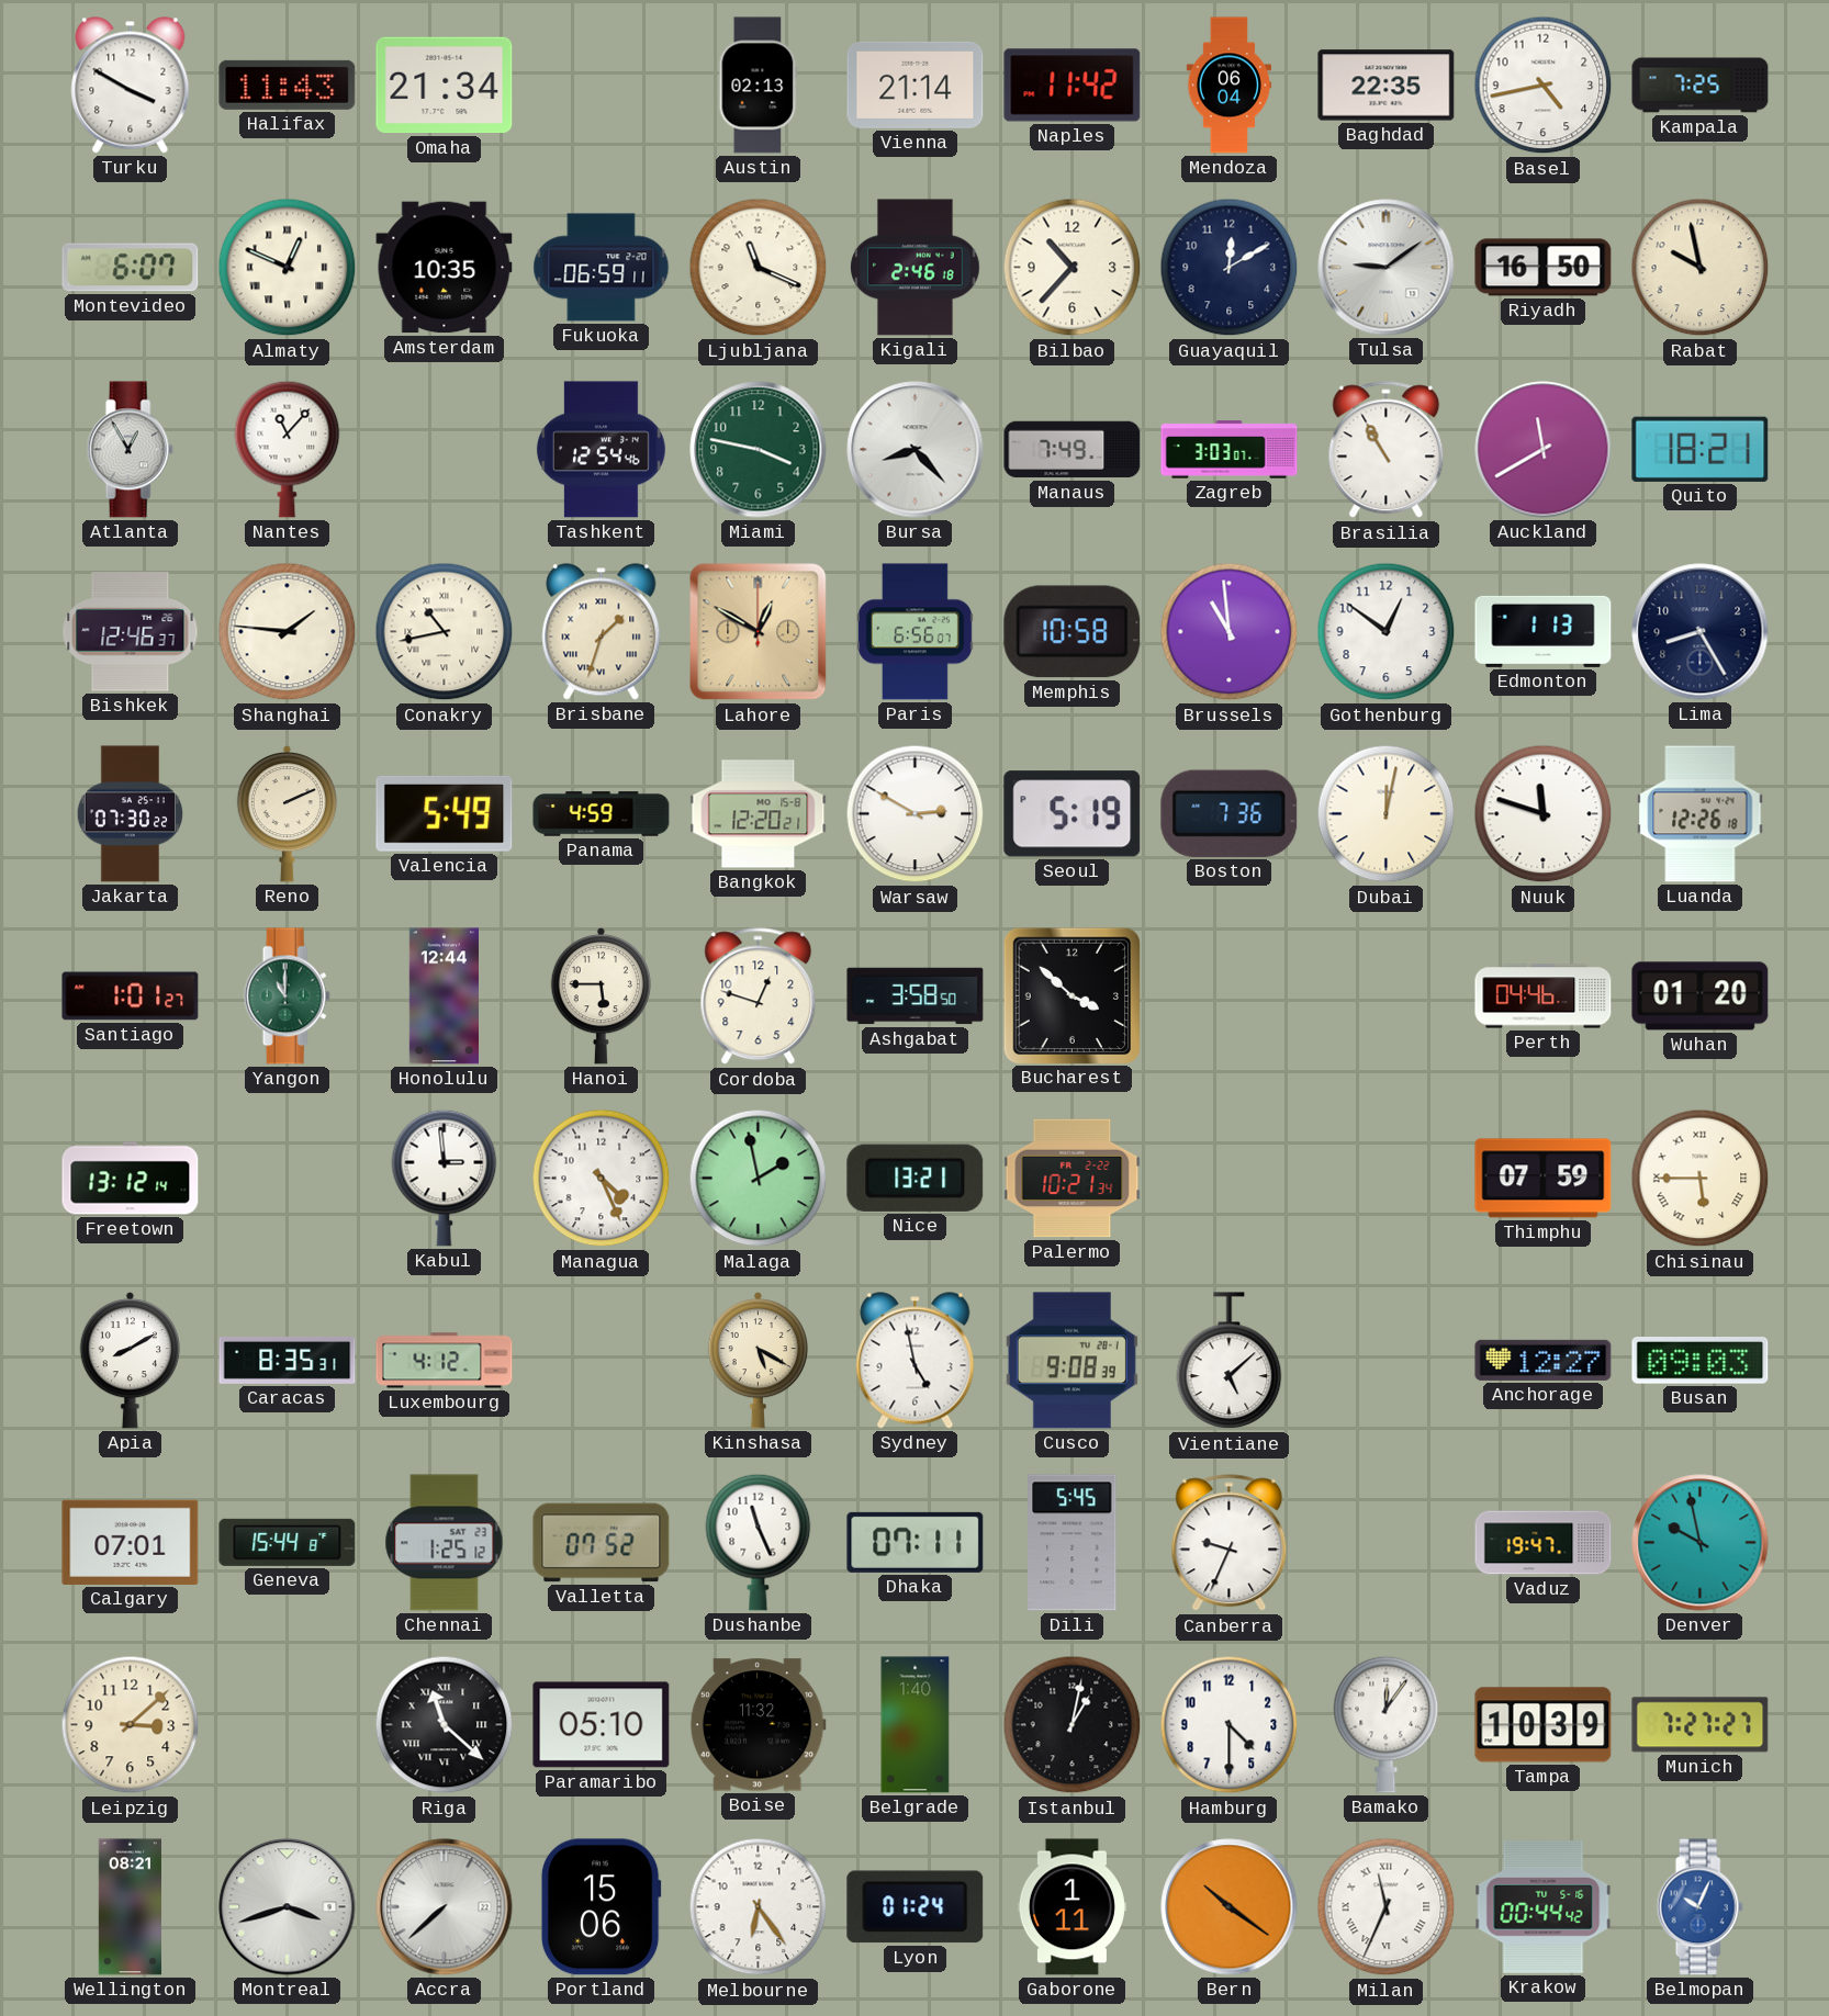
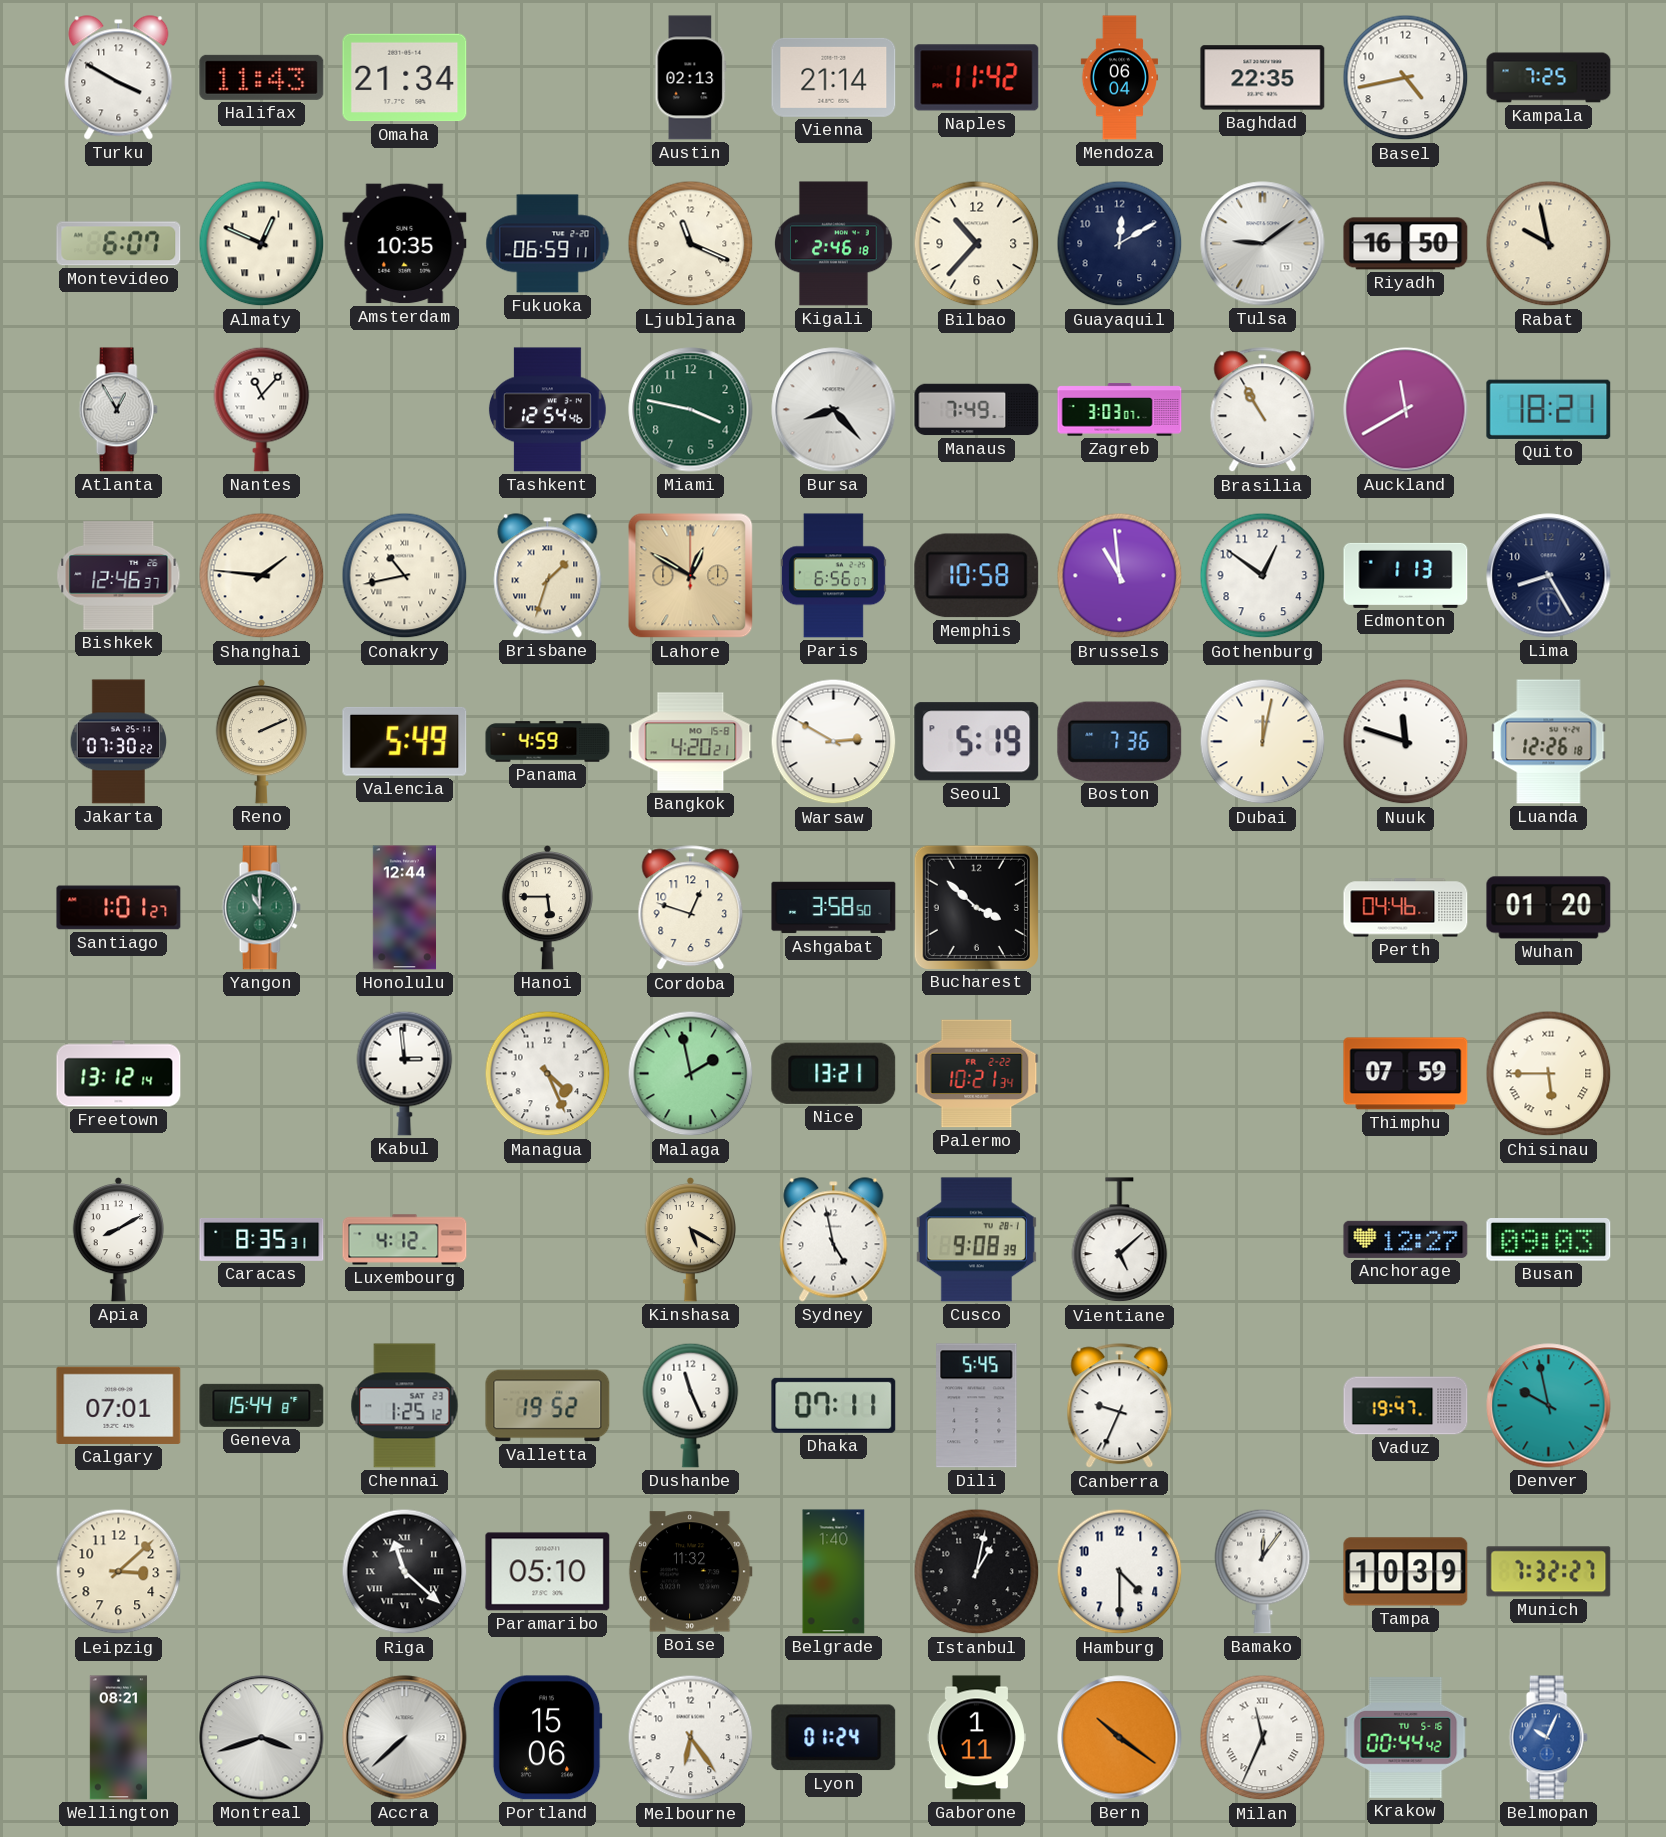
Bangkok: 12:20 -> 4:20 (691, 742)
Valletta: 07:52 -> 19:52 (548, 1406)
Munich: 7:27 -> 7:32 (1549, 1572)
